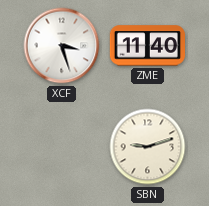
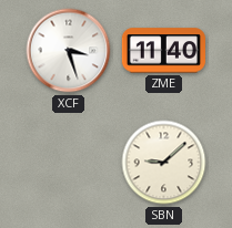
SBN: 9:12 -> 9:08 (164, 163)
